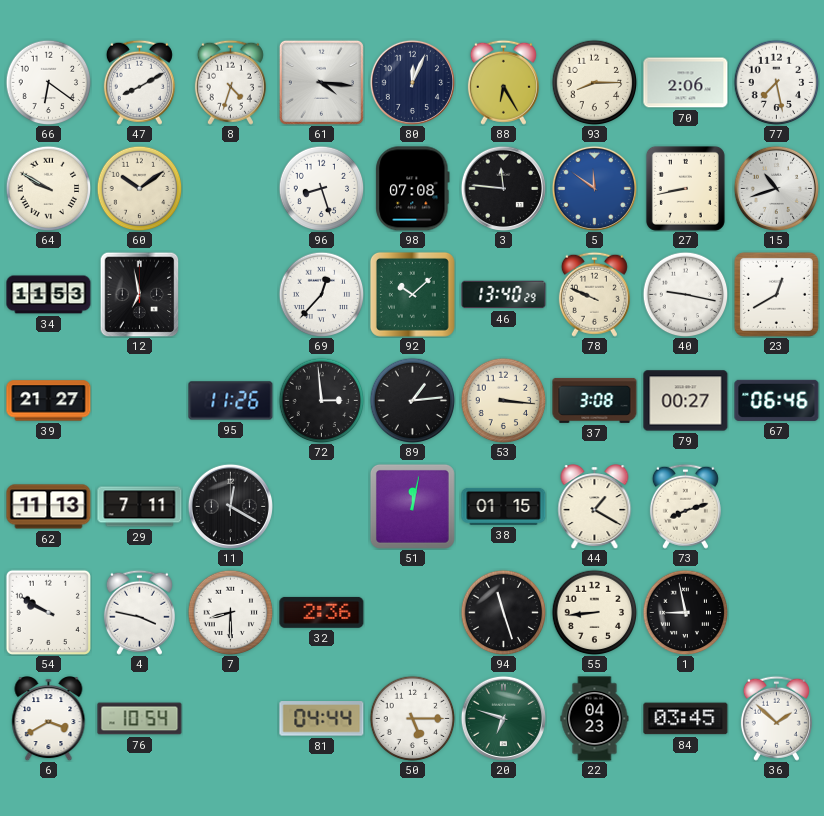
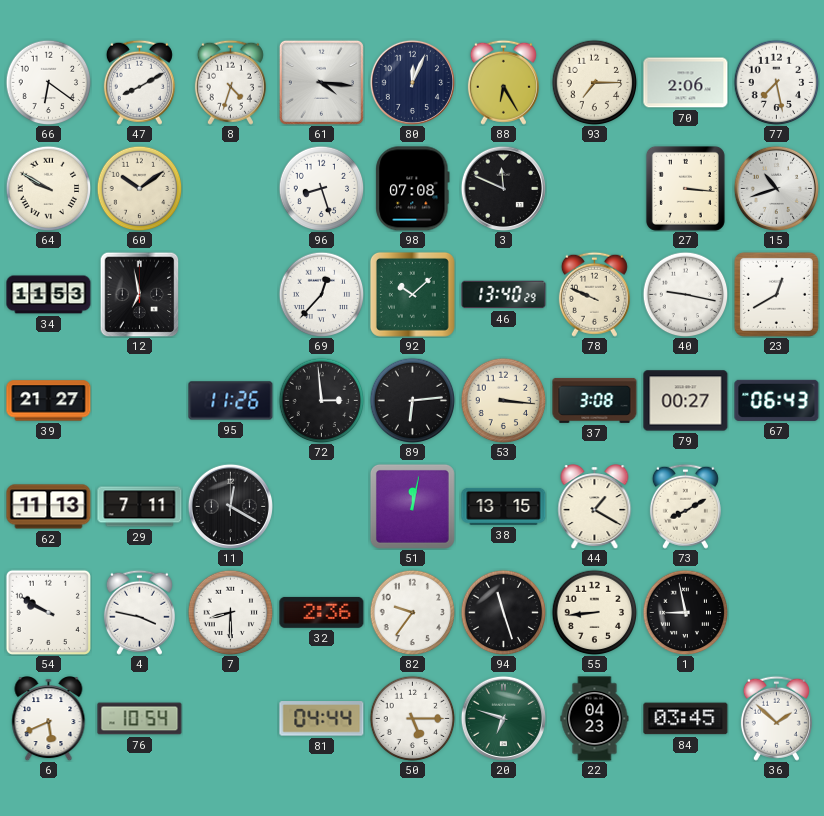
93: 8:15 -> 7:15 (594, 82)
3: 11:46 -> 11:49 (503, 188)
5: 11:51 -> none (594, 188)
27: 8:43 -> 3:16 (685, 188)
89: 1:14 -> 6:14 (412, 400)
67: 06:46 -> 06:43 (777, 400)
38: 01:15 -> 13:15 (504, 506)
73: 8:12 -> 8:10 (685, 506)
82: none -> 9:36 (412, 612)
6: 3:40 -> 5:41 (49, 719)
